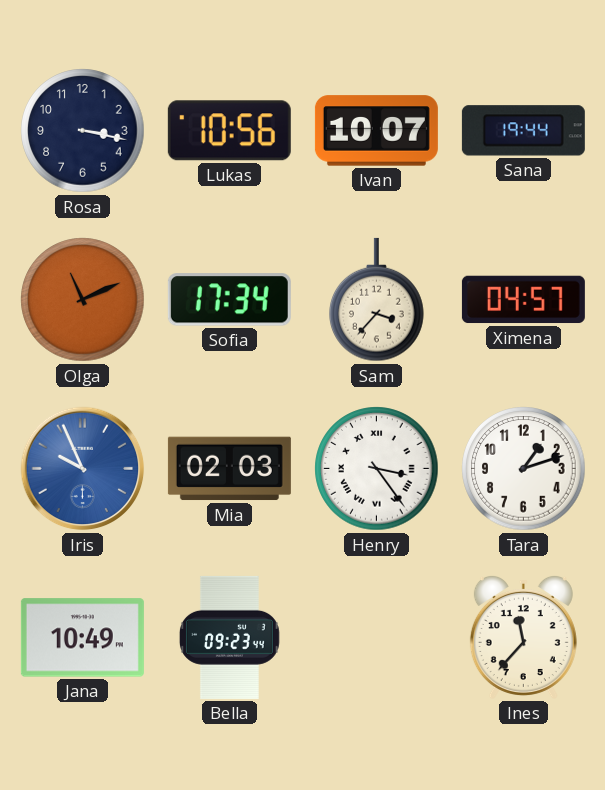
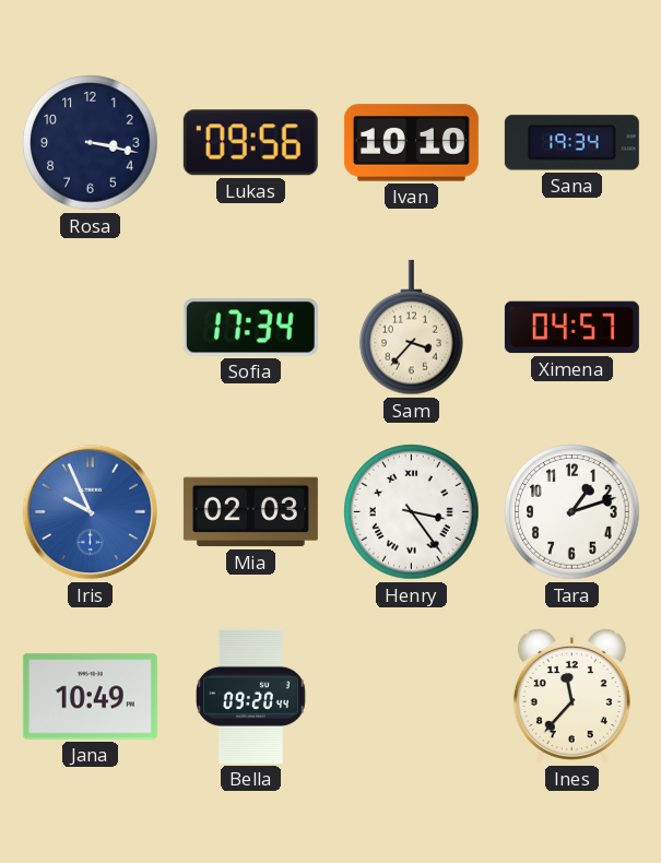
Lukas: 10:56 -> 09:56 (250, 143)
Ivan: 10:07 -> 10:10 (411, 143)
Sana: 19:44 -> 19:34 (571, 143)
Olga: 11:11 -> none (83, 300)
Bella: 09:23 -> 09:20 (250, 696)
